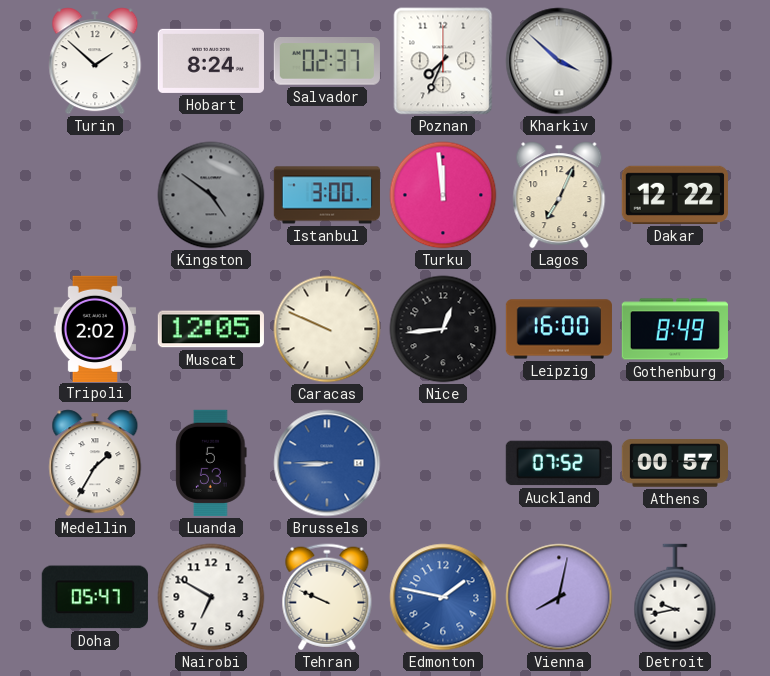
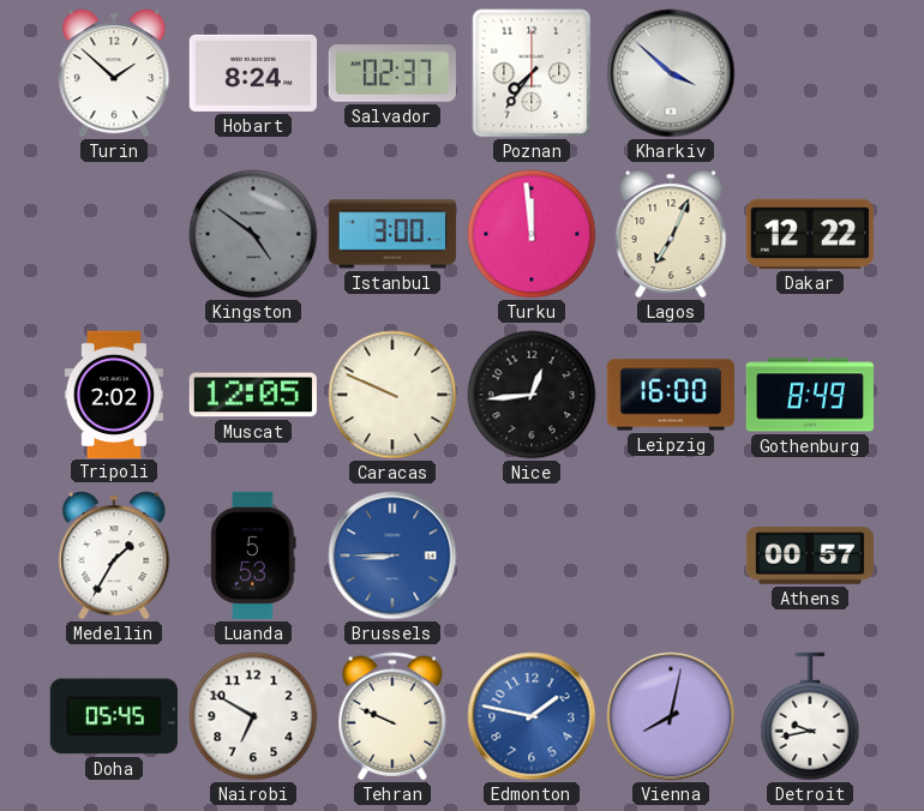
Poznan: 7:34 -> 7:36 (532, 73)
Auckland: 07:52 -> none (559, 463)
Doha: 05:47 -> 05:45 (114, 716)
